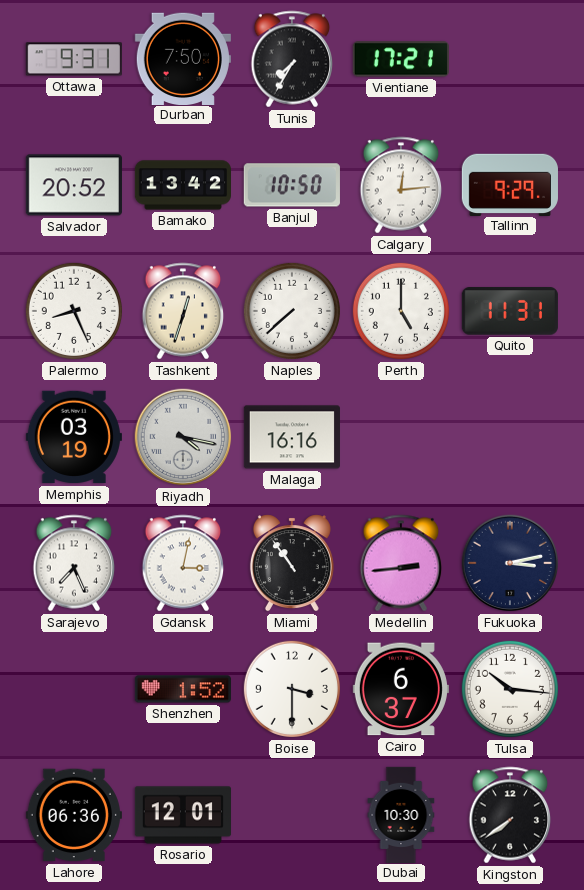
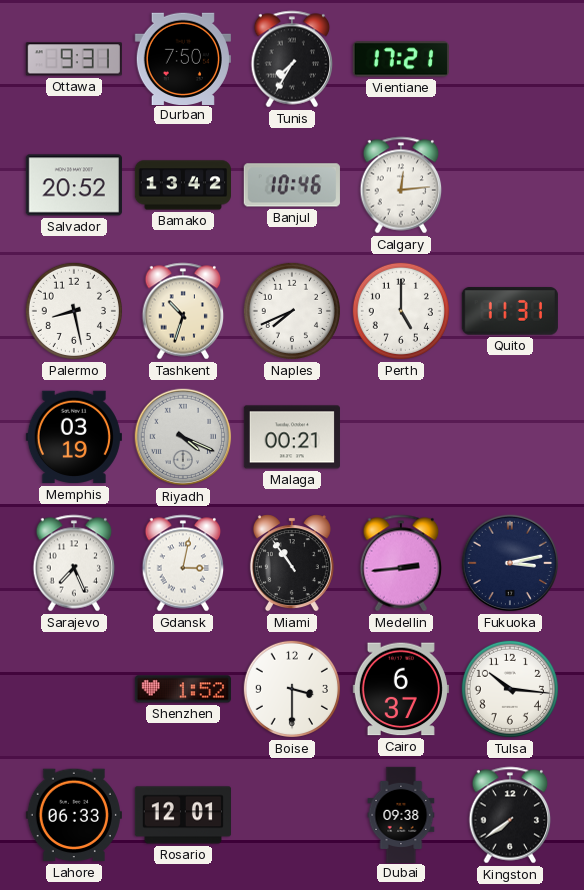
Banjul: 10:50 -> 10:46 (292, 185)
Tallinn: 9:29 -> none (510, 184)
Palermo: 8:26 -> 8:28 (74, 311)
Tashkent: 12:33 -> 10:33 (183, 311)
Naples: 7:38 -> 7:41 (292, 311)
Riyadh: 4:17 -> 4:19 (183, 437)
Malaga: 16:16 -> 00:21 (292, 437)
Lahore: 06:36 -> 06:33 (74, 815)
Dubai: 10:30 -> 09:38 (401, 814)
